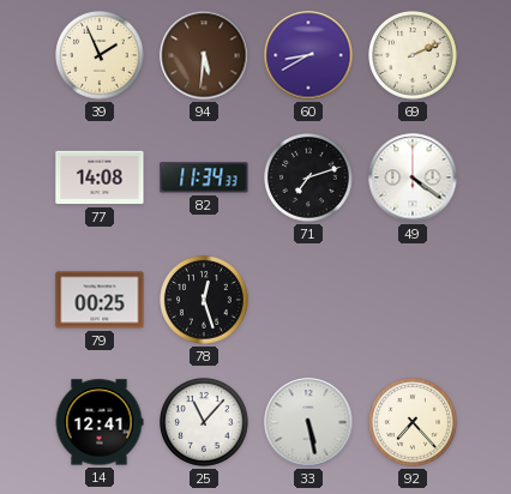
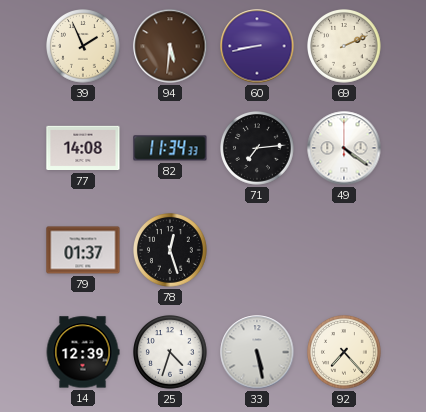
60: 8:40 -> 8:43 (257, 46)
71: 7:12 -> 7:14 (258, 149)
79: 00:25 -> 01:37 (83, 250)
14: 12:41 -> 12:39 (83, 352)
25: 11:07 -> 4:33 (171, 353)
